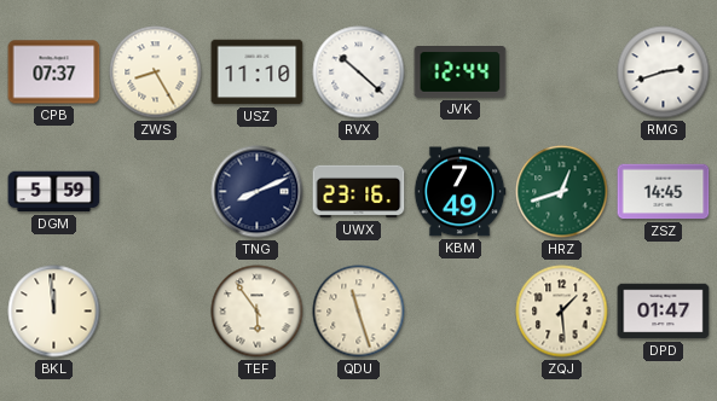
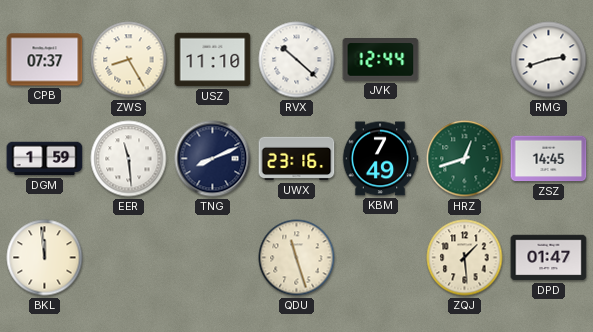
DGM: 5:59 -> 1:59 (45, 159)
EER: none -> 11:29 (129, 159)
TEF: 5:54 -> none (258, 312)
